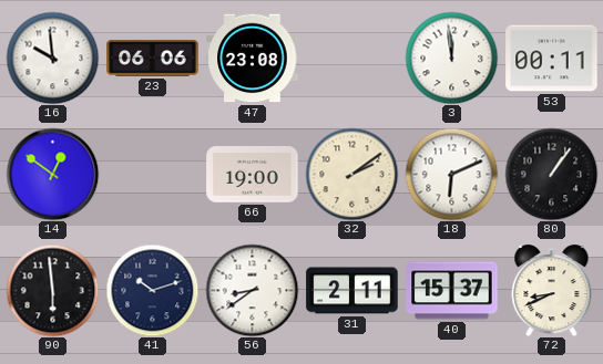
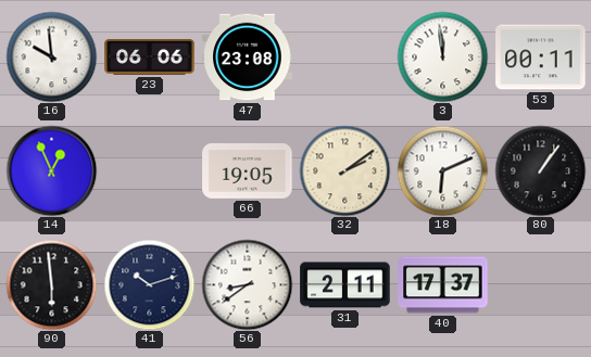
14: 12:51 -> 12:56 (51, 170)
66: 19:00 -> 19:05 (248, 171)
40: 15:37 -> 17:37 (443, 285)
72: 8:41 -> none (552, 291)
